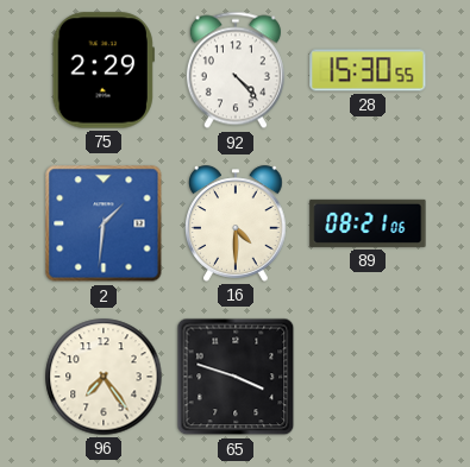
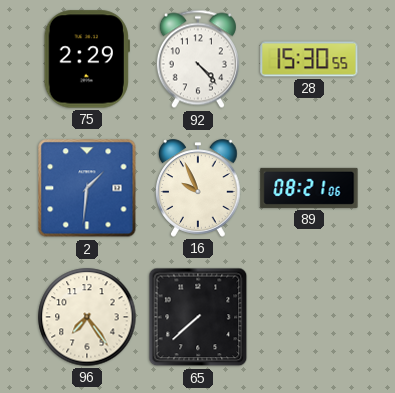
16: 4:30 -> 9:56 (198, 188)
65: 3:48 -> 7:38 (198, 317)
